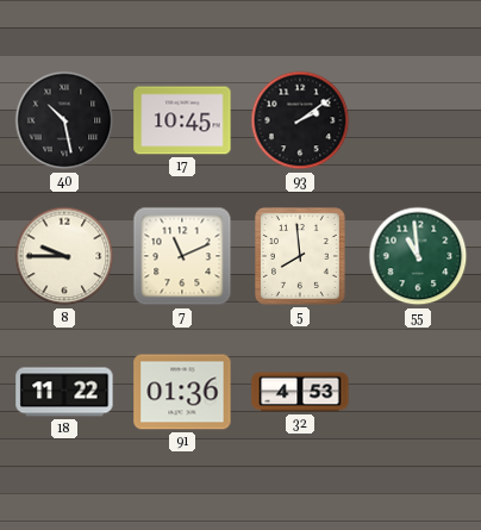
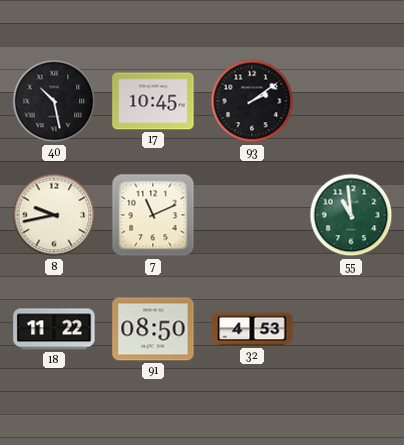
8: 9:45 -> 9:43 (54, 215)
5: 7:59 -> none (301, 257)
91: 01:36 -> 08:50 (153, 329)
